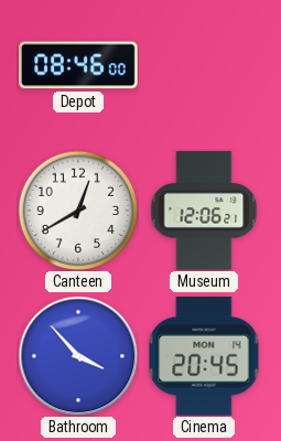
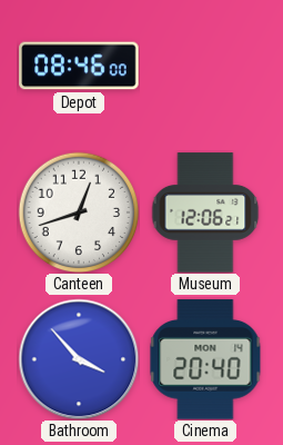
Canteen: 12:40 -> 12:42 (79, 212)
Cinema: 20:45 -> 20:40 (205, 359)
